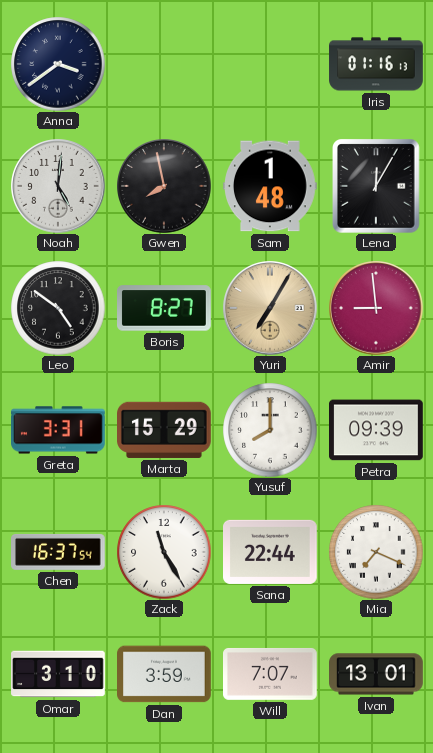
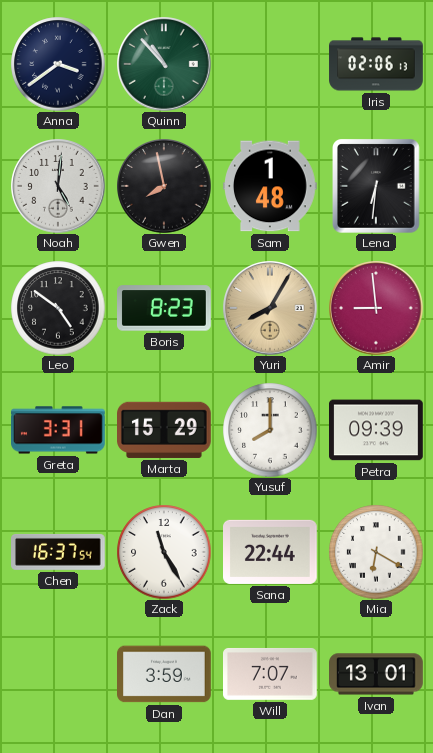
Quinn: none -> 10:53 (164, 64)
Iris: 01:16 -> 02:06 (376, 64)
Lena: 12:05 -> 6:31 (377, 186)
Boris: 8:27 -> 8:23 (165, 308)
Yuri: 7:05 -> 8:05 (270, 308)
Mia: 7:19 -> 6:20 (376, 552)
Omar: 3:10 -> none (58, 674)
